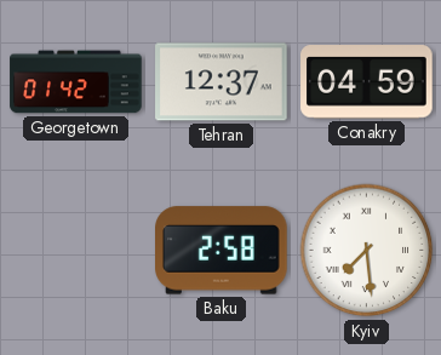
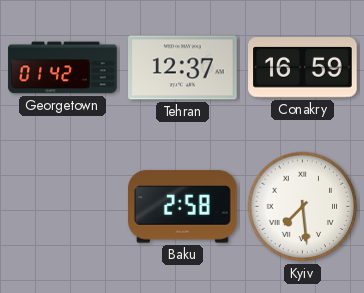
Conakry: 04:59 -> 16:59 (303, 68)
